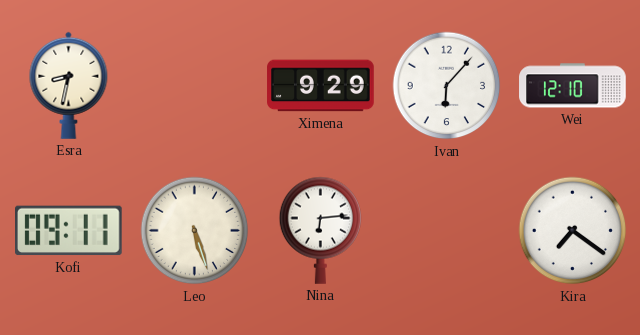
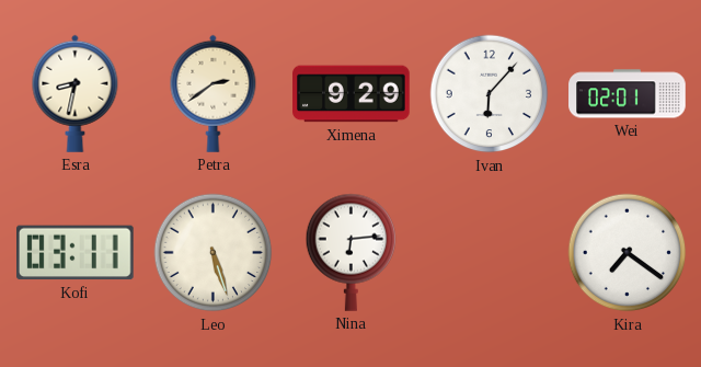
Petra: none -> 2:39 (214, 93)
Wei: 12:10 -> 02:01 (628, 94)
Kofi: 09:11 -> 03:11 (76, 253)
